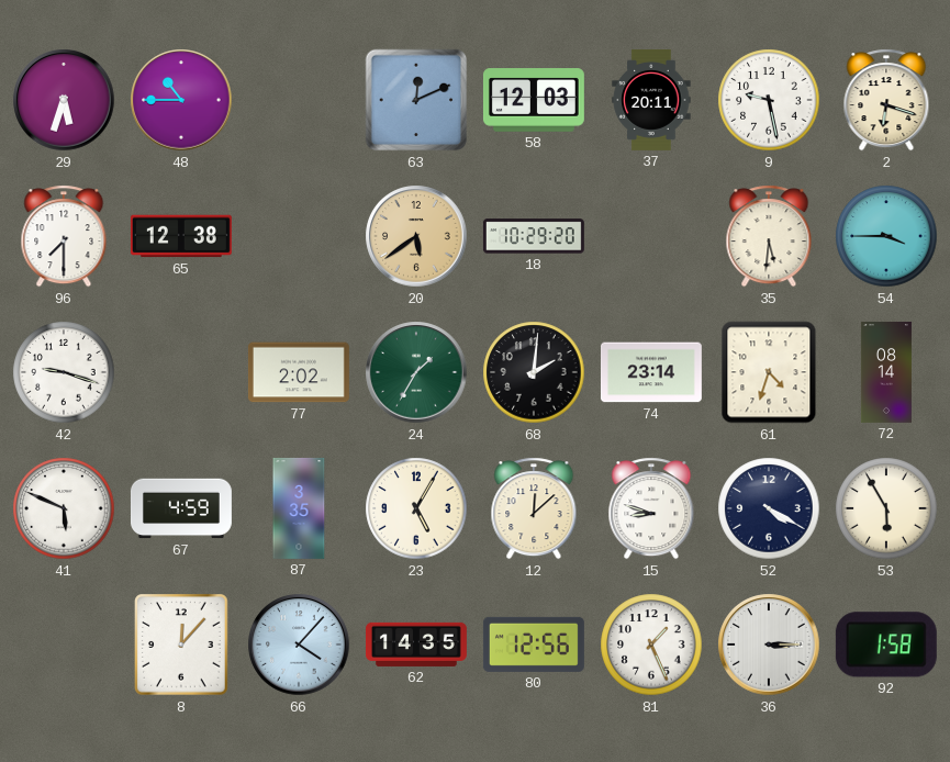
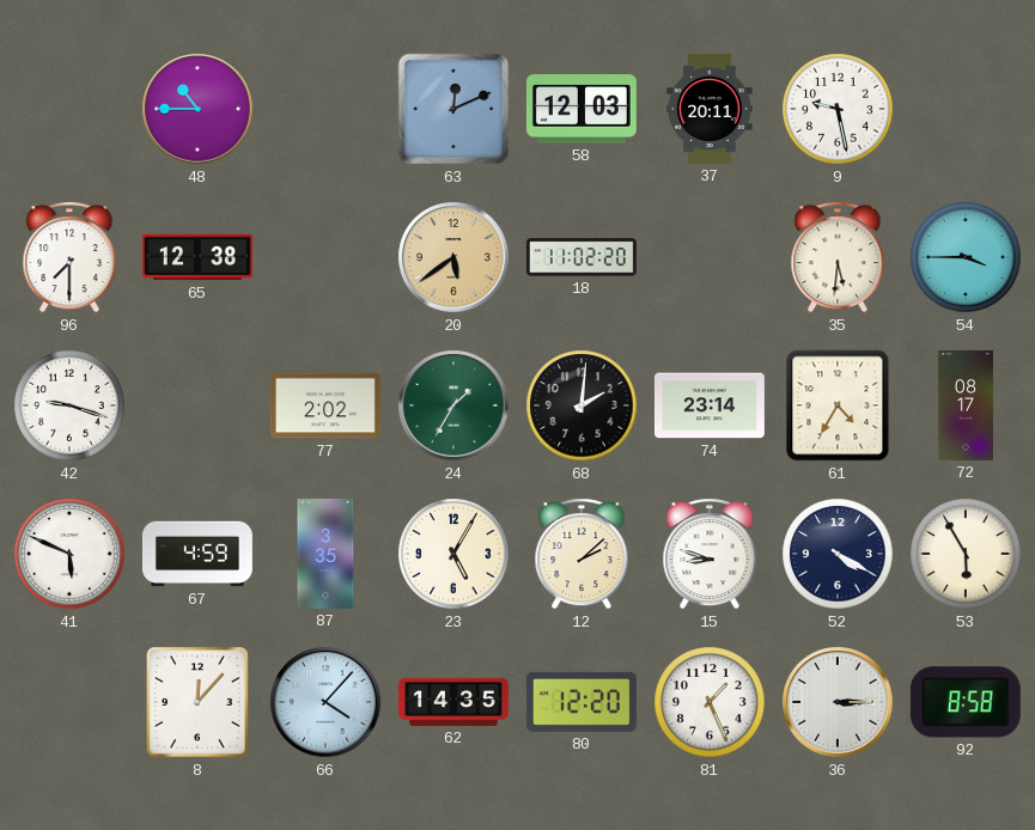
29: 5:33 -> none (64, 100)
2: 6:18 -> none (886, 100)
18: 10:29 -> 11:02 (582, 257)
61: 4:33 -> 4:35 (838, 405)
72: 08:14 -> 08:17 (966, 405)
12: 12:08 -> 2:08 (582, 554)
80: 12:56 -> 12:20 (582, 702)
92: 1:58 -> 8:58 (966, 702)
